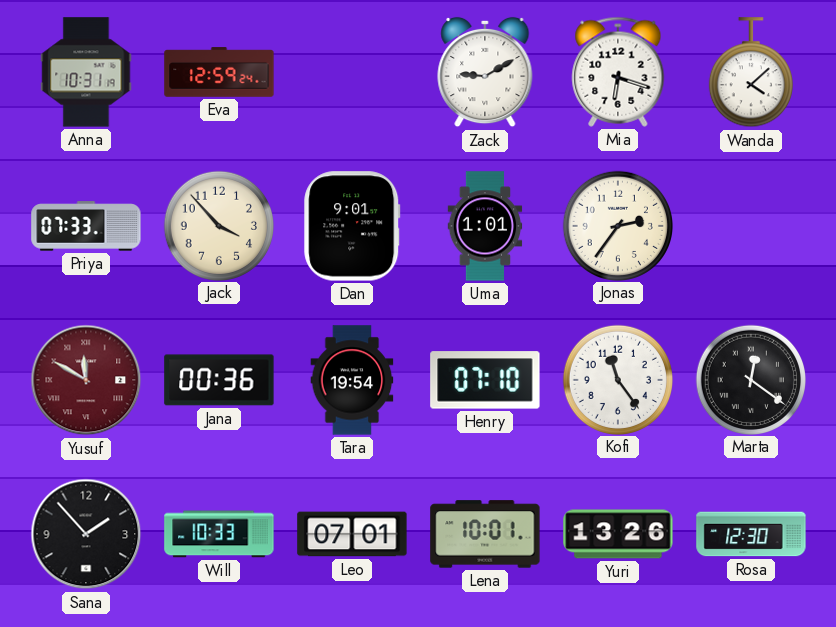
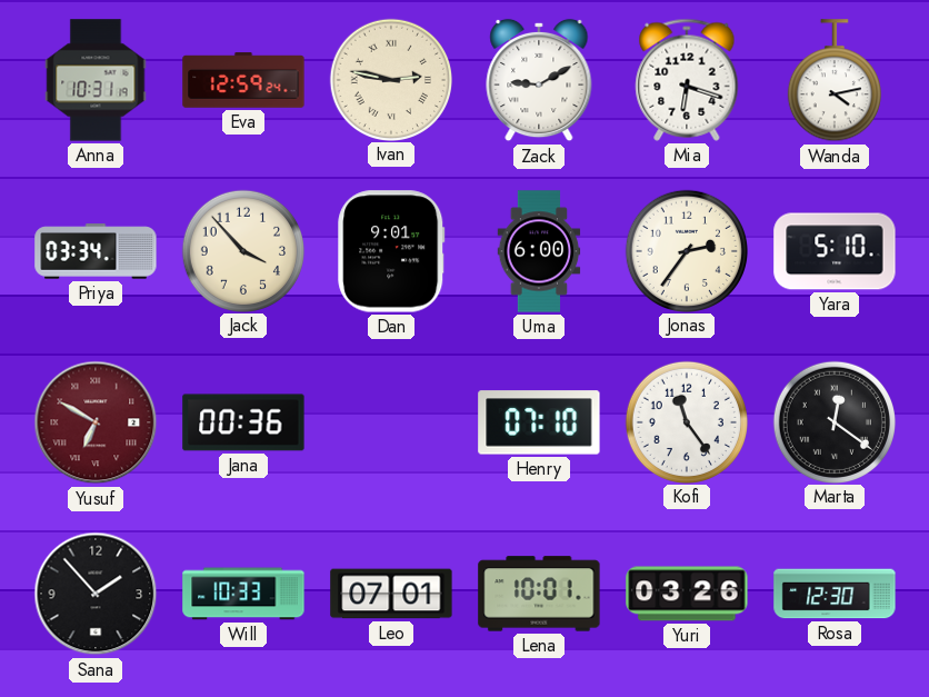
Ivan: none -> 2:47 (390, 79)
Wanda: 4:08 -> 4:13 (835, 81)
Priya: 07:33 -> 03:34 (96, 251)
Uma: 1:01 -> 6:00 (539, 251)
Yara: none -> 5:10 (835, 251)
Yusuf: 11:50 -> 6:50 (96, 422)
Tara: 19:54 -> none (352, 380)
Yuri: 13:26 -> 03:26 (687, 594)
